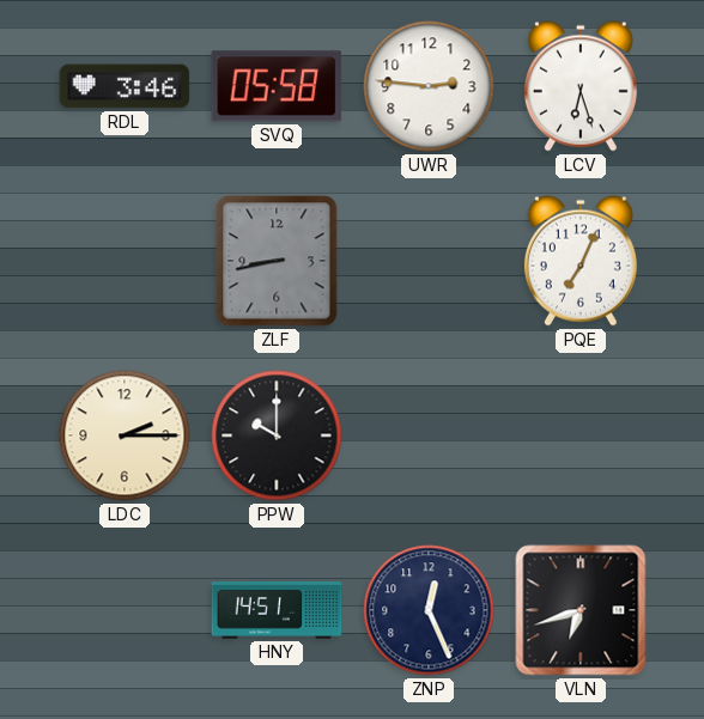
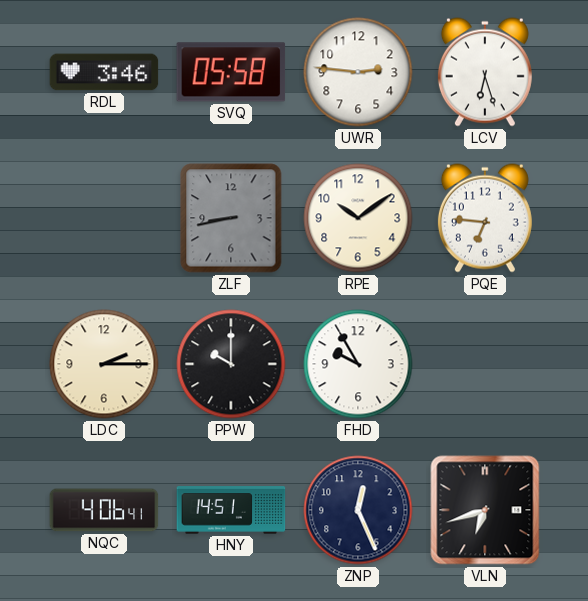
RPE: none -> 10:09 (358, 218)
PQE: 7:04 -> 6:46 (485, 218)
FHD: none -> 9:55 (358, 364)
NQC: none -> 4:06 (104, 510)
